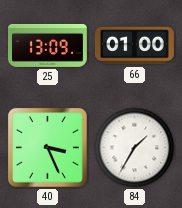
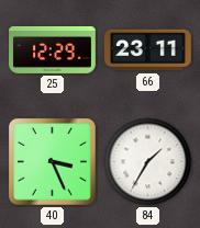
25: 13:09 -> 12:29 (53, 49)
66: 01:00 -> 23:11 (147, 50)
